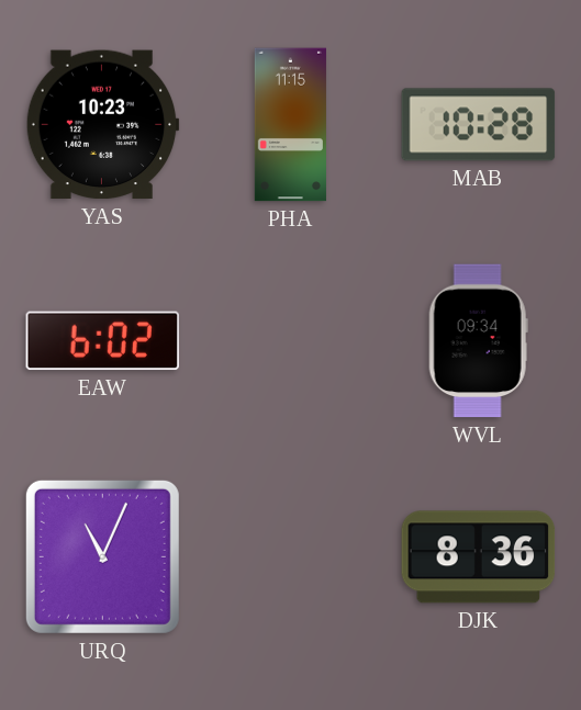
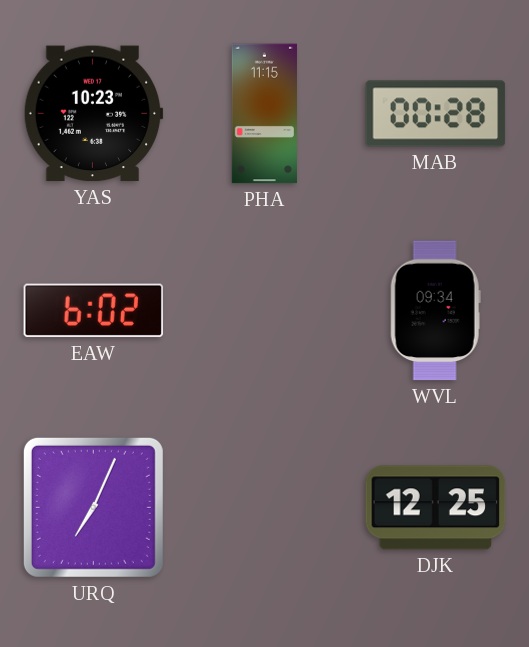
MAB: 10:28 -> 00:28 (436, 114)
URQ: 11:04 -> 7:04 (93, 507)
DJK: 8:36 -> 12:25 (436, 508)
